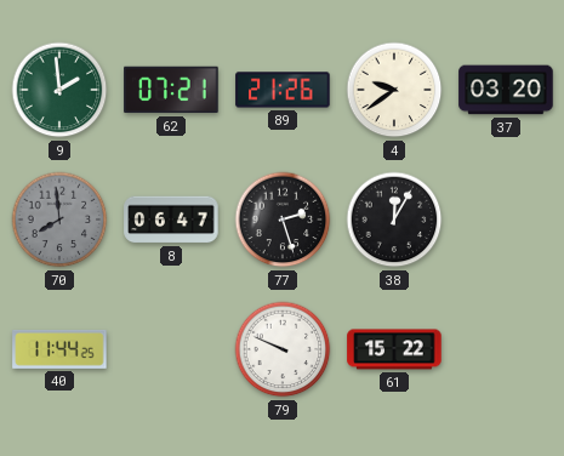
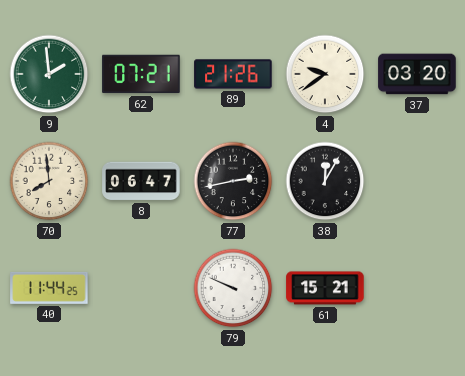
70 dial: grey -> cream (49, 181)
77: 2:27 -> 2:43 (233, 181)
61: 15:22 -> 15:21 (325, 288)
